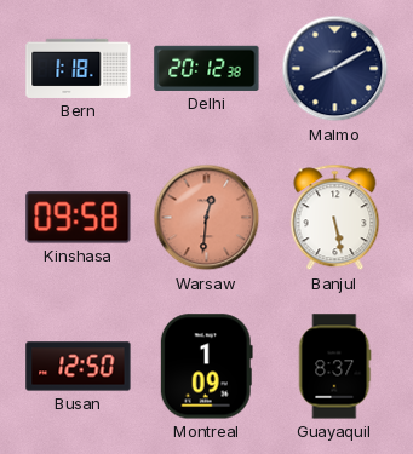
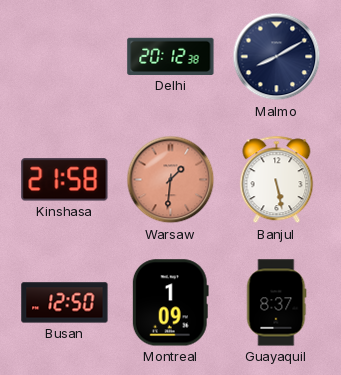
Bern: 1:18 -> none (79, 68)
Kinshasa: 09:58 -> 21:58 (65, 180)
Warsaw: 12:31 -> 1:31 (171, 180)
